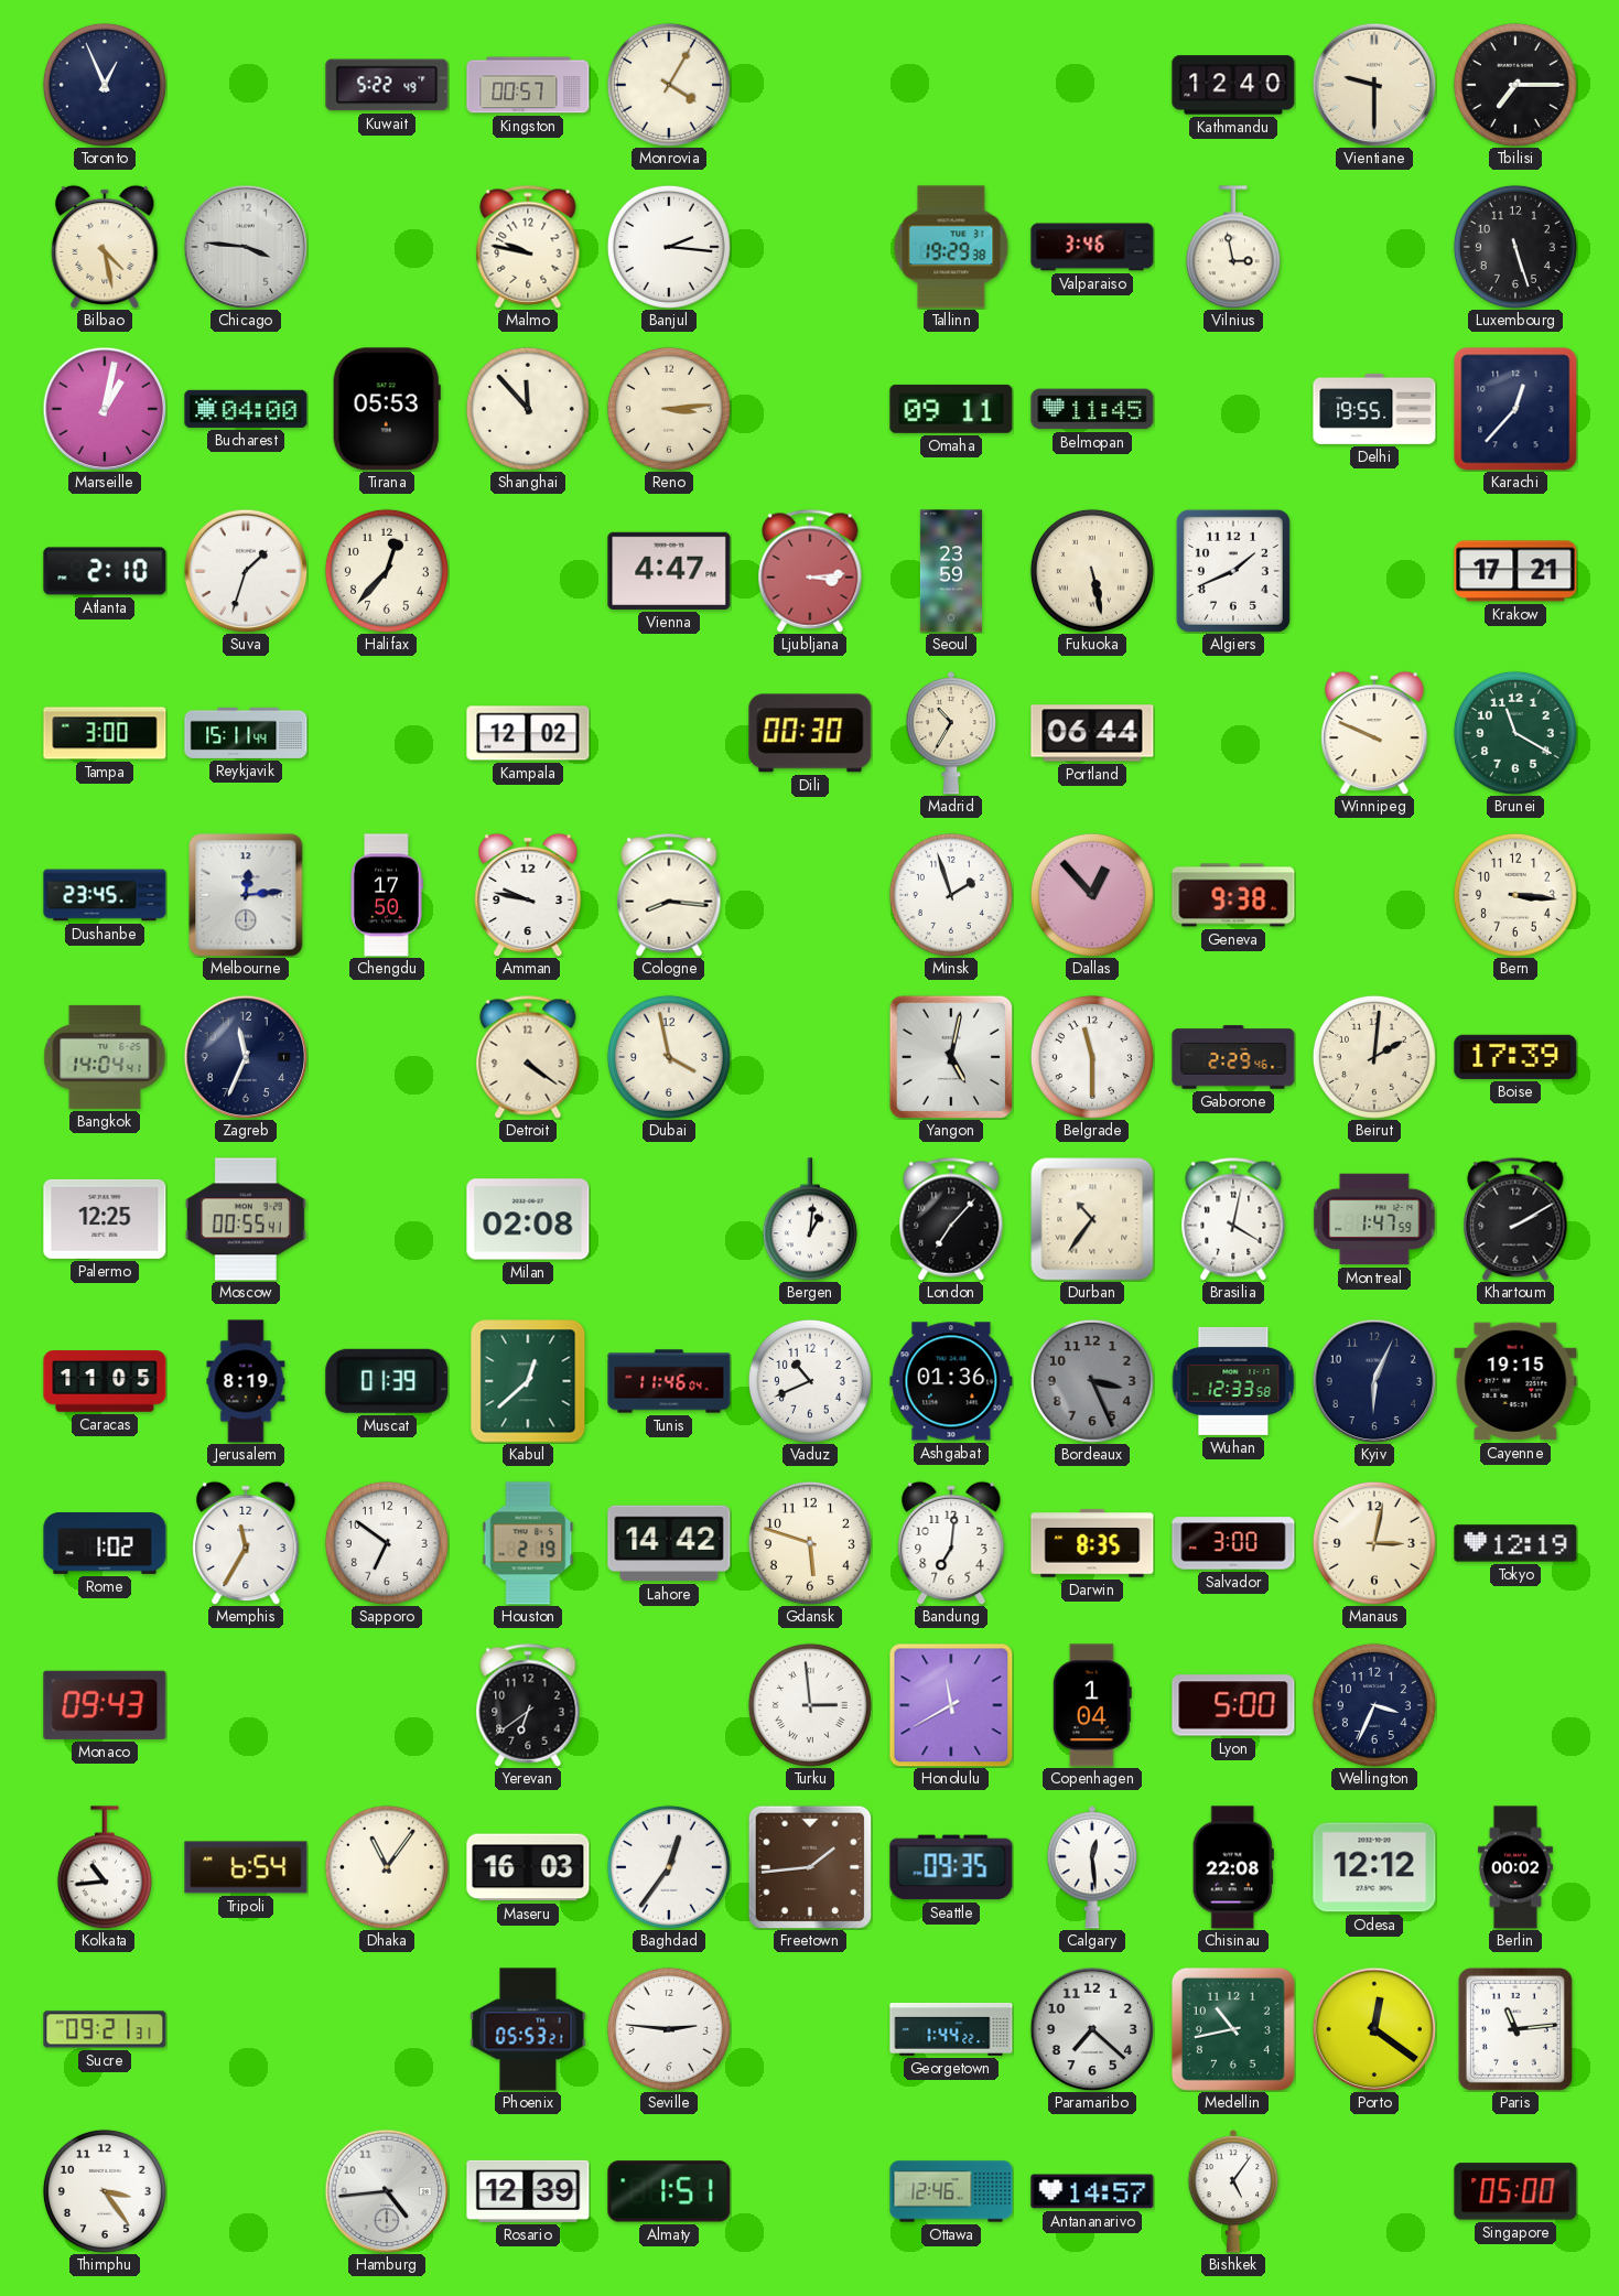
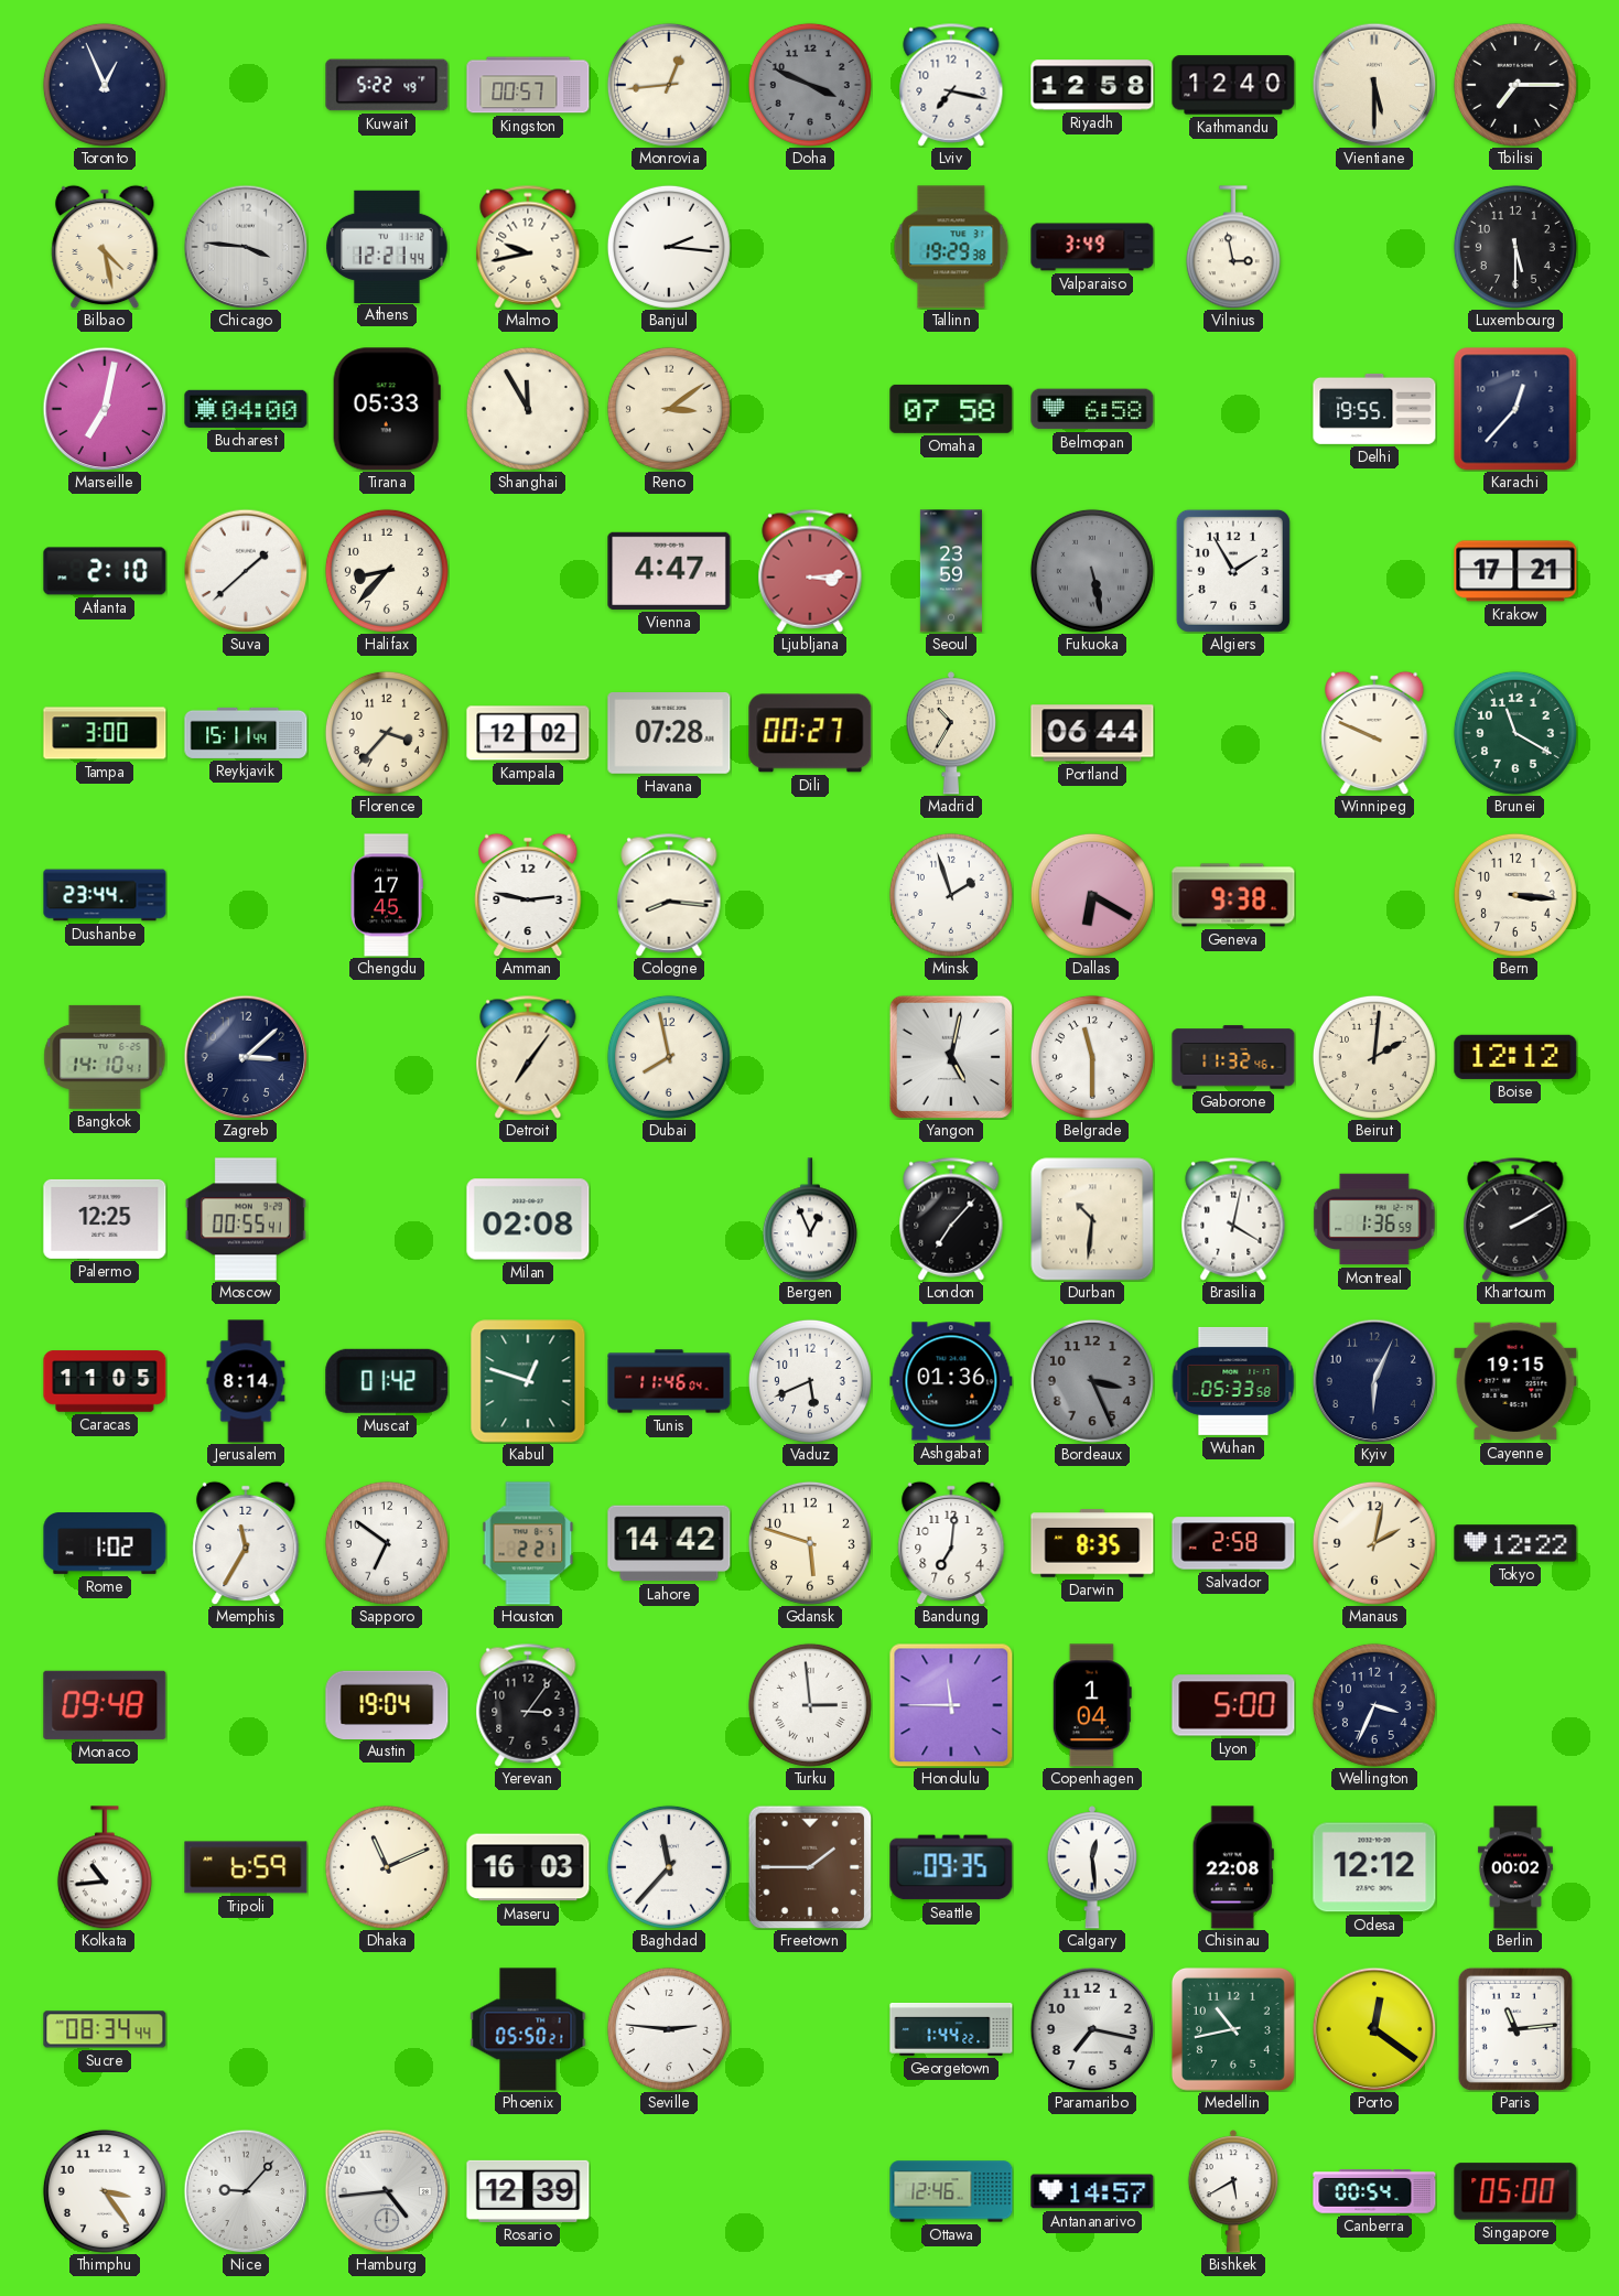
Monrovia: 4:05 -> 12:44 (669, 85)
Doha: none -> 3:49 (810, 85)
Lviv: none -> 7:17 (951, 85)
Riyadh: none -> 12:58 (1092, 85)
Vientiane: 9:30 -> 5:30 (1374, 85)
Athens: none -> 12:21 (387, 246)
Malmo: 9:47 -> 9:43 (528, 247)
Valparaiso: 3:46 -> 3:49 (1092, 247)
Luxembourg: 5:27 -> 5:30 (1515, 247)
Marseille: 1:02 -> 7:02 (105, 409)
Tirana: 05:53 -> 05:33 (387, 409)
Shanghai: 11:53 -> 11:55 (528, 409)
Reno: 3:14 -> 3:09 (669, 409)
Omaha: 09:11 -> 07:58 (951, 409)
Belmopan: 11:45 -> 6:58 (1092, 409)
Suva: 1:33 -> 1:38 (246, 571)
Halifax: 12:37 -> 8:37 (387, 571)
Fukuoka dial: cream -> grey (1092, 571)
Algiers: 1:41 -> 1:55 (1233, 571)
Florence: none -> 3:37 (387, 733)
Havana: none -> 07:28 (669, 734)
Dili: 00:30 -> 00:27 (810, 733)
Dushanbe: 23:45 -> 23:44 (105, 895)
Melbourne: 12:14 -> none (246, 895)
Chengdu: 17:50 -> 17:45 (387, 895)
Amman: 9:47 -> 2:47 (528, 895)
Dallas: 12:53 -> 6:20 (1092, 895)
Bangkok: 14:04 -> 14:10 (105, 1057)
Zagreb: 11:34 -> 3:08 (246, 1057)
Detroit: 4:21 -> 7:06 (528, 1057)
Dubai: 3:58 -> 7:58 (669, 1057)
Gaborone: 2:29 -> 11:32 (1233, 1057)
Boise: 17:39 -> 12:12 (1515, 1057)
Bergen: 1:01 -> 12:56 (810, 1219)
Durban: 10:36 -> 10:31 (1092, 1219)
Montreal: 1:47 -> 1:36 (1374, 1219)
Jerusalem: 8:19 -> 8:14 (246, 1381)
Muscat: 01:39 -> 01:42 (387, 1381)
Kabul: 12:38 -> 12:48 (528, 1381)
Vaduz: 10:41 -> 5:41 (810, 1381)
Wuhan: 12:33 -> 05:33 (1233, 1381)
Houston: 2:19 -> 2:21 (528, 1543)
Salvador: 3:00 -> 2:58 (1233, 1543)
Manaus: 3:02 -> 2:02 (1374, 1543)
Tokyo: 12:19 -> 12:22 (1515, 1543)
Monaco: 09:43 -> 09:48 (105, 1705)
Austin: none -> 19:04 (387, 1704)
Yerevan: 6:39 -> 3:06 (528, 1705)
Honolulu: 11:40 -> 11:45 (951, 1705)
Tripoli: 6:54 -> 6:59 (246, 1867)
Dhaka: 11:06 -> 11:11 (387, 1867)
Baghdad: 12:36 -> 11:37 (669, 1867)
Freetown: 1:44 -> 1:45 (809, 1866)
Sucre: 09:21 -> 08:34 (105, 2029)
Phoenix: 05:53 -> 05:50 (528, 2029)
Paramaribo: 7:22 -> 7:17 (1092, 2029)
Nice: none -> 9:07 (246, 2191)
Almaty: 1:51 -> none (669, 2191)
Bishkek: 5:06 -> 5:40 (1233, 2191)
Canberra: none -> 00:54 (1374, 2191)
